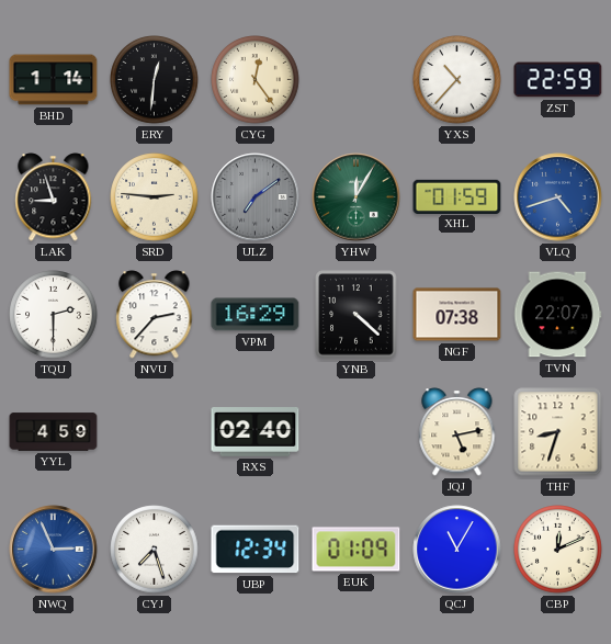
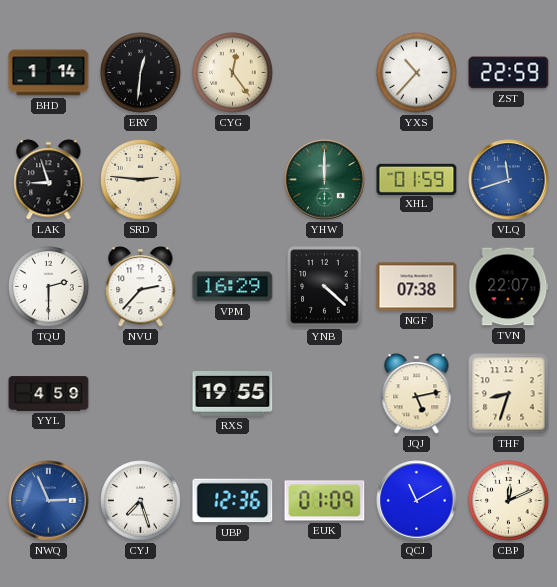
ULZ: 7:09 -> none (256, 197)
YHW: 12:05 -> 12:00 (325, 180)
VLQ: 4:42 -> 11:42 (509, 180)
RXS: 02:40 -> 19:55 (233, 394)
UBP: 12:34 -> 12:36 (233, 501)
QCJ: 11:05 -> 11:10 (417, 501)
